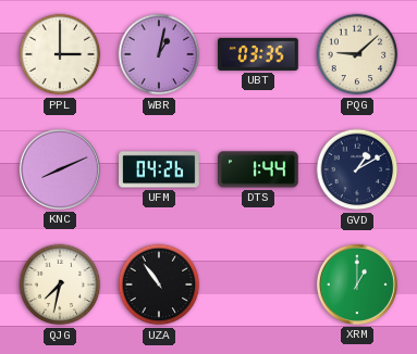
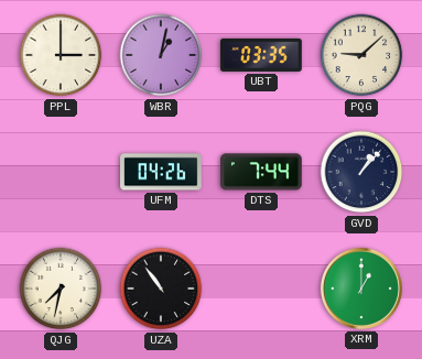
KNC: 8:11 -> none (60, 169)
DTS: 1:44 -> 7:44 (262, 172)
GVD: 1:10 -> 1:07 (361, 172)
